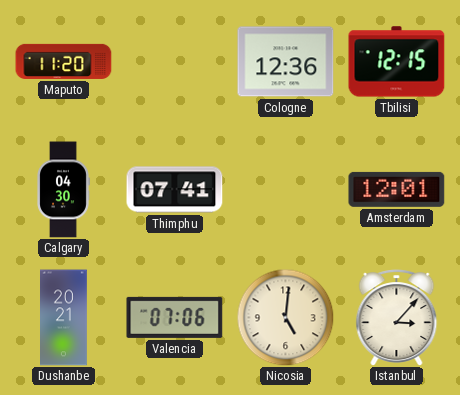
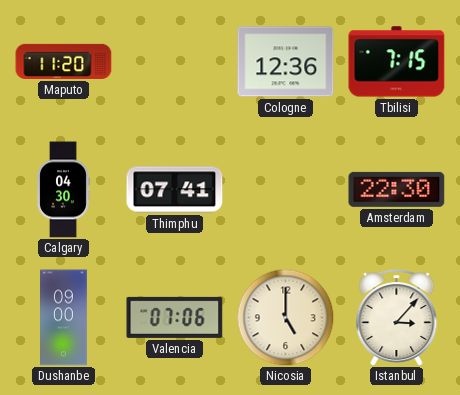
Tbilisi: 12:15 -> 7:15 (397, 62)
Amsterdam: 12:01 -> 22:30 (397, 189)
Dushanbe: 20:21 -> 09:00 (64, 318)
Nicosia: 5:01 -> 5:00 (285, 317)
